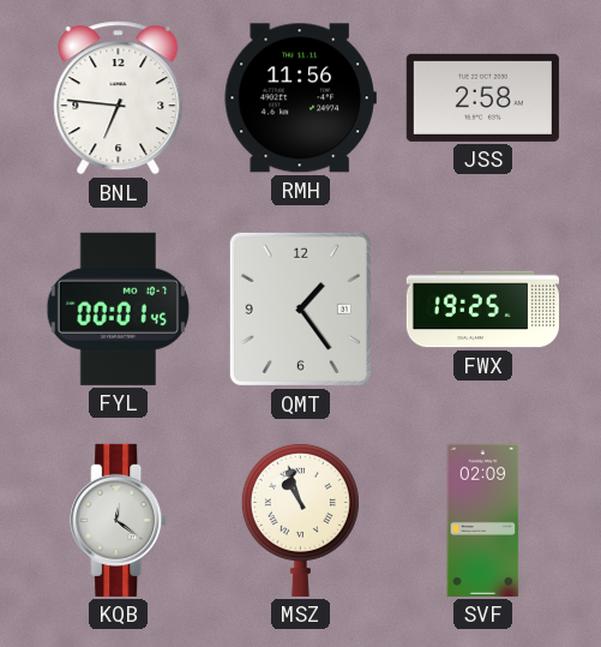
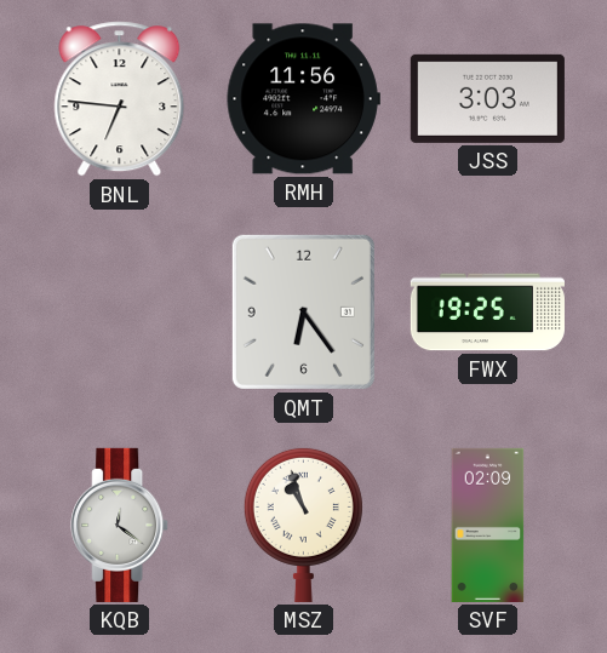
JSS: 2:58 -> 3:03 (487, 98)
FYL: 00:01 -> none (118, 308)
QMT: 1:24 -> 6:24 (303, 311)
